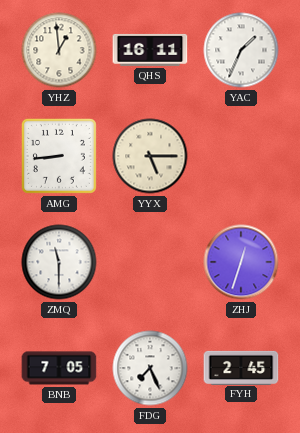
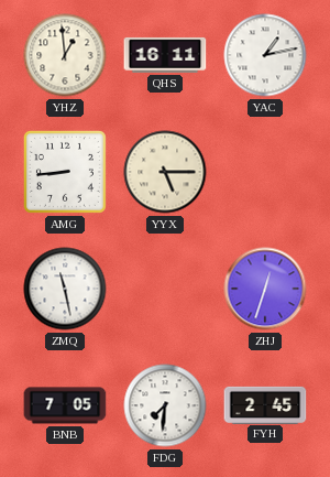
YAC: 1:34 -> 1:13 (265, 55)
ZMQ: 11:30 -> 11:28 (65, 289)
FDG: 7:26 -> 7:31 (165, 405)
